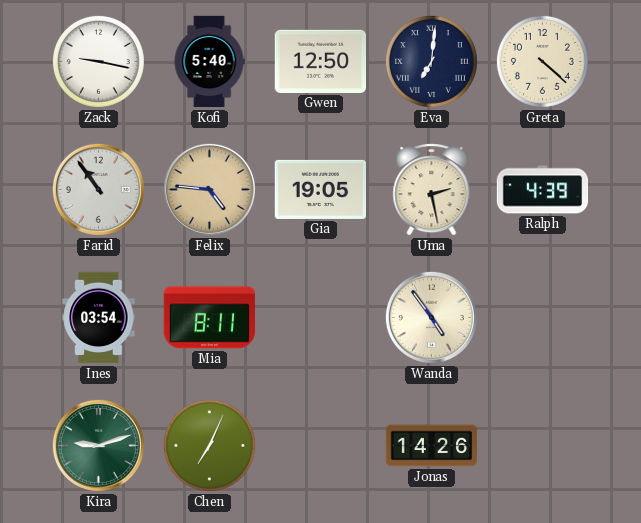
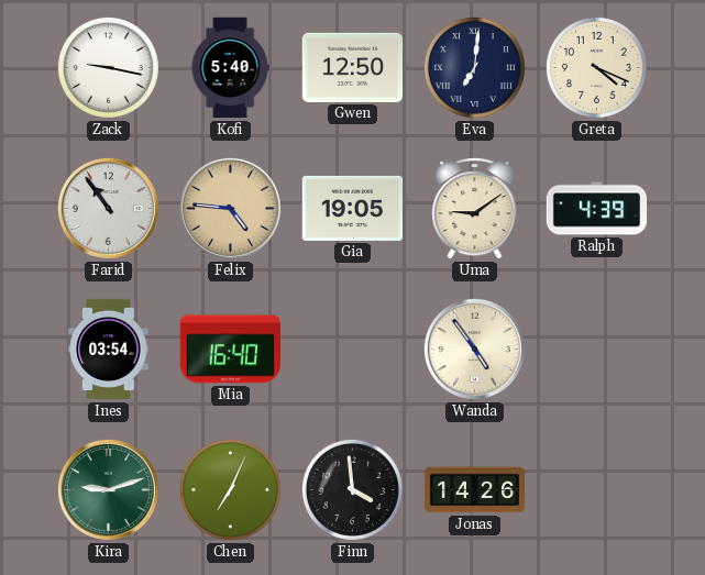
Greta: 4:22 -> 4:19 (596, 67)
Uma: 2:28 -> 9:09 (475, 209)
Mia: 8:11 -> 16:40 (230, 350)
Finn: none -> 3:59 (352, 489)
